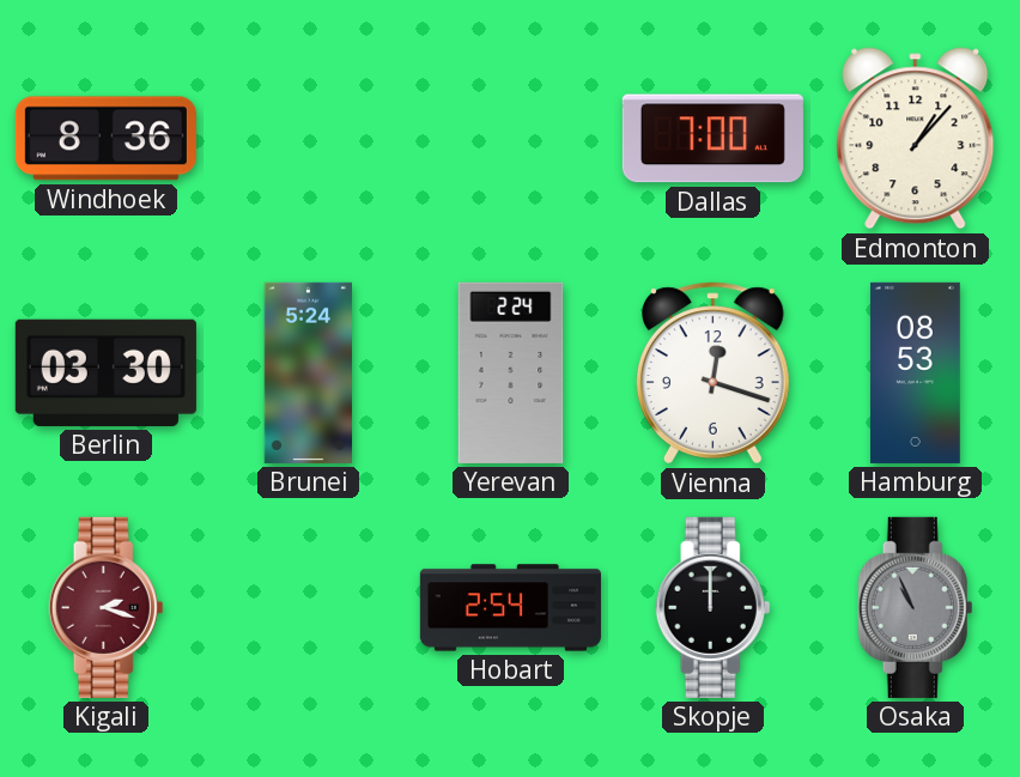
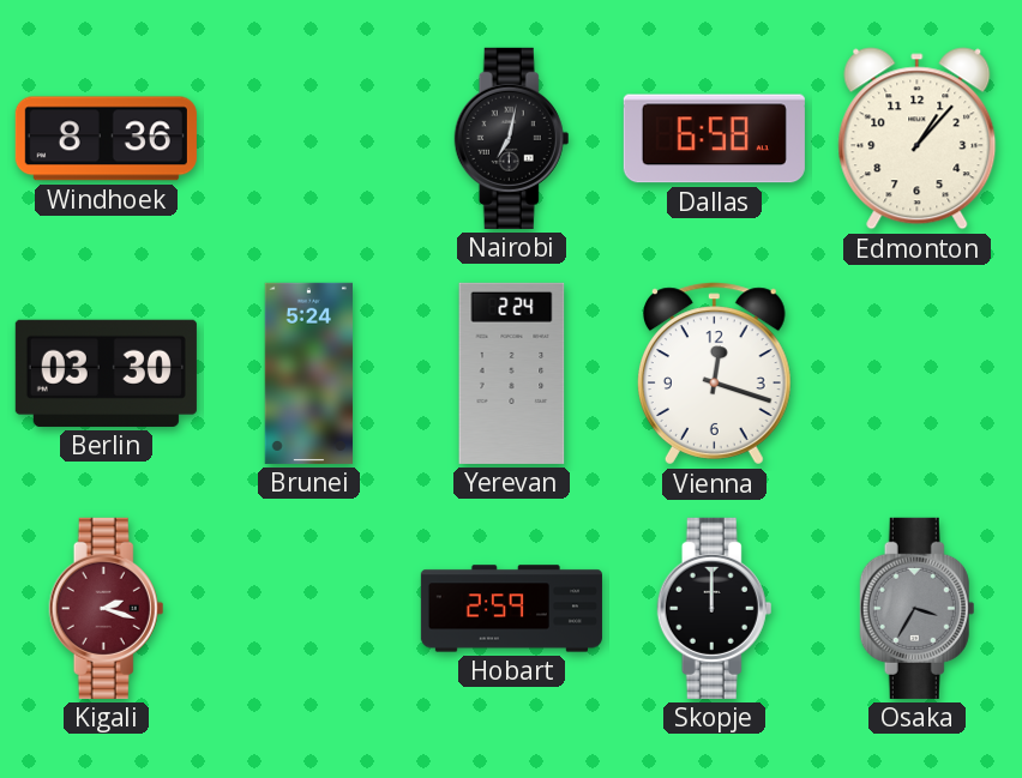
Nairobi: none -> 7:02 (512, 138)
Dallas: 7:00 -> 6:58 (714, 139)
Hamburg: 08:53 -> none (915, 372)
Hobart: 2:54 -> 2:59 (511, 609)
Osaka: 10:56 -> 3:35 (918, 608)
